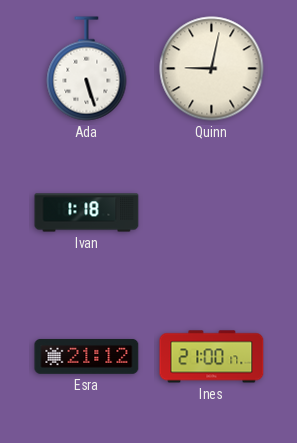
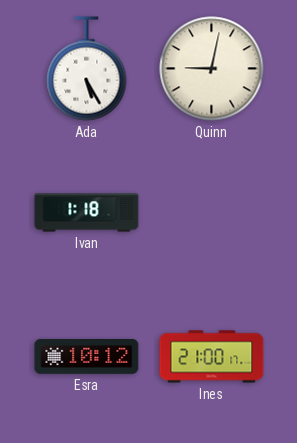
Ada: 5:27 -> 5:25 (87, 69)
Esra: 21:12 -> 10:12 (87, 356)
